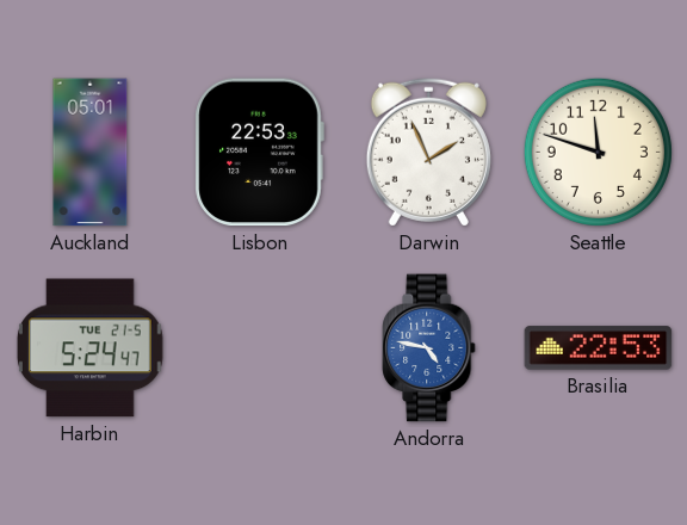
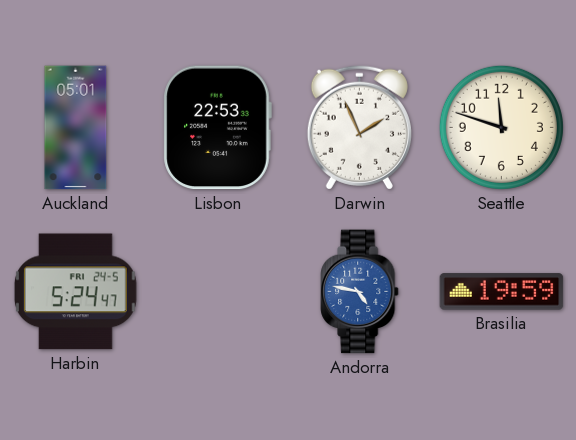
Harbin date: TUE 21-5 -> FRI 24-5 (75, 292)
Brasilia: 22:53 -> 19:59 (502, 292)
